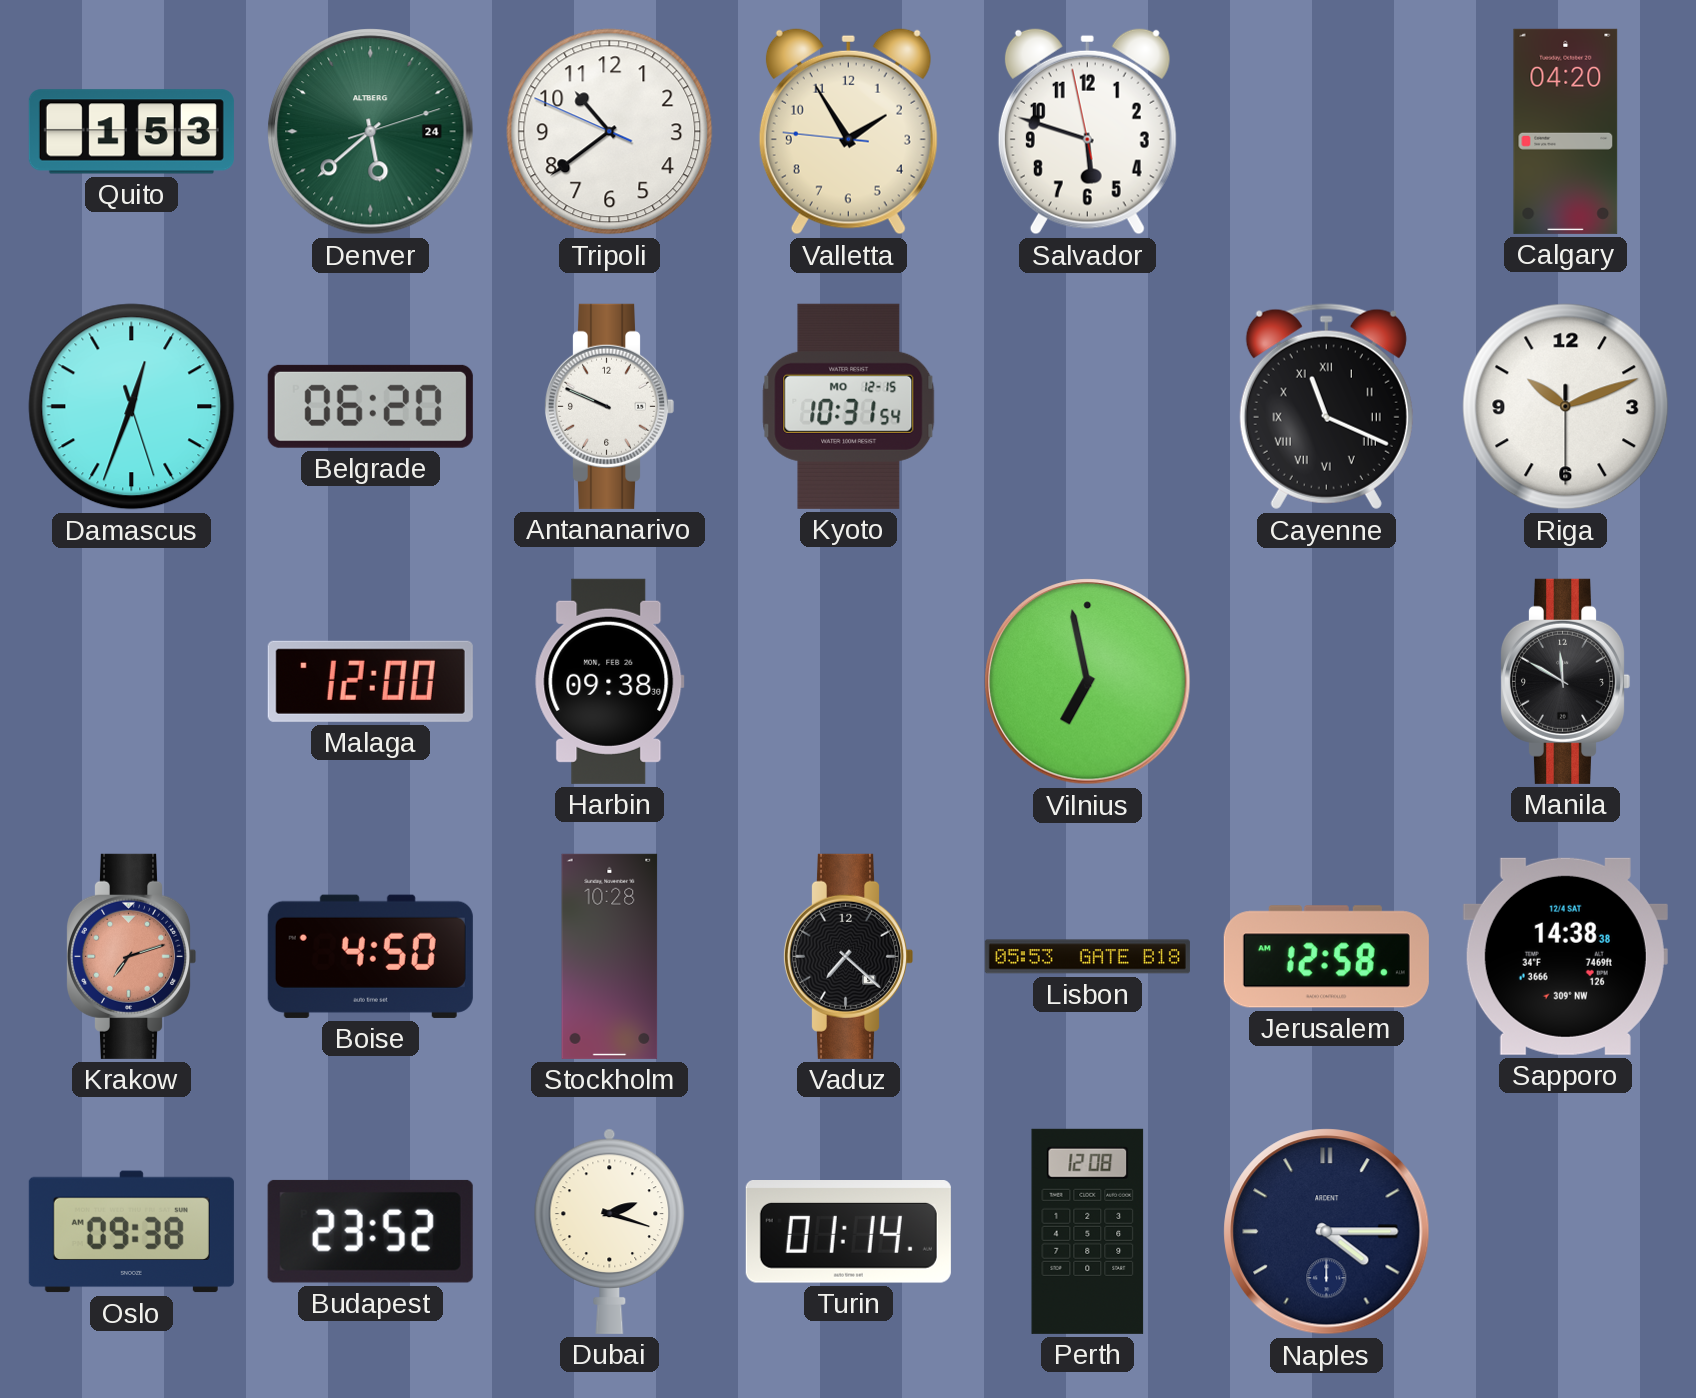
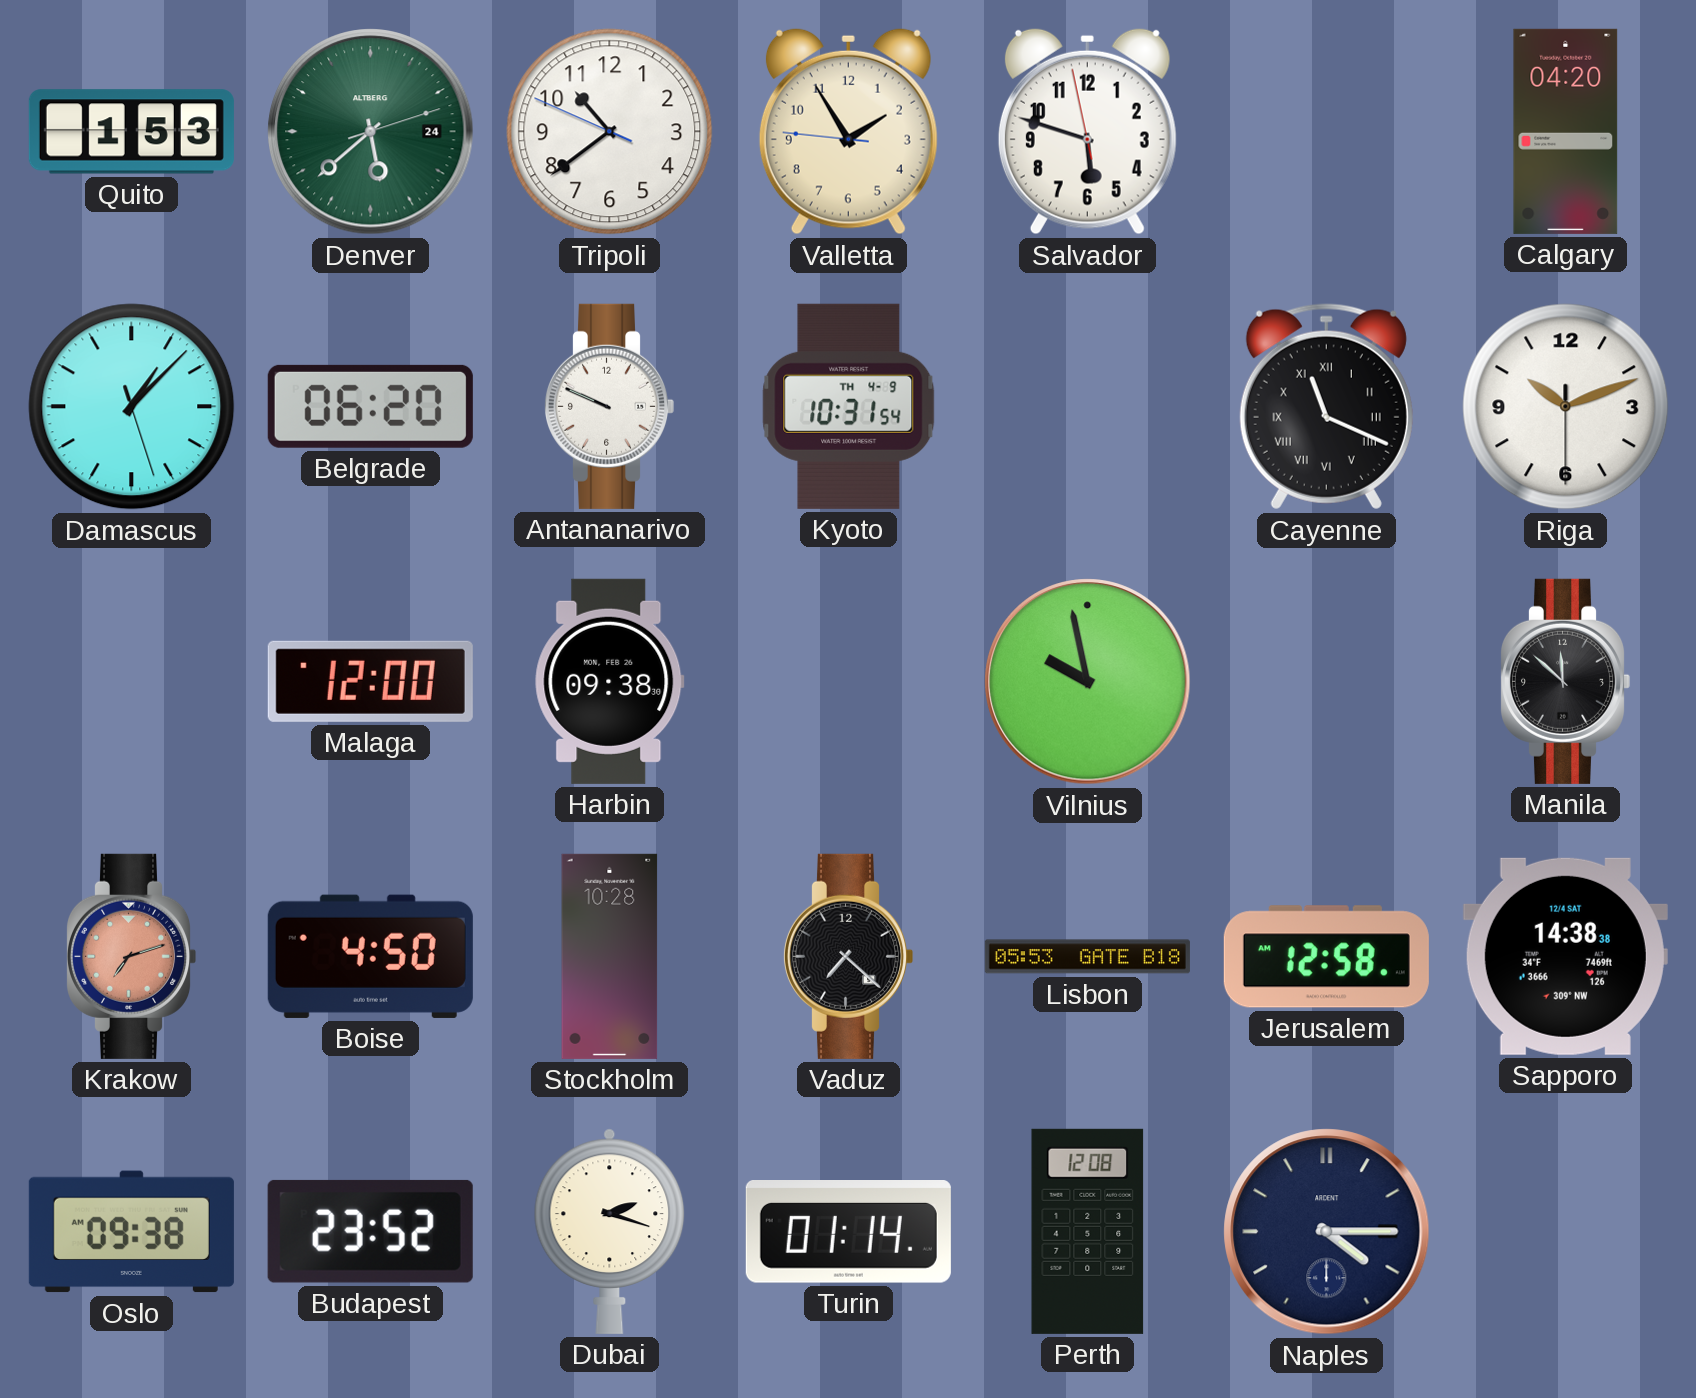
Damascus: 12:33 -> 1:07 (132, 407)
Kyoto date: MO 12-15 -> TH 4-9 (849, 406)
Vilnius: 6:58 -> 9:58 (1088, 682)
Manila: 11:50 -> 11:52 (1565, 681)
